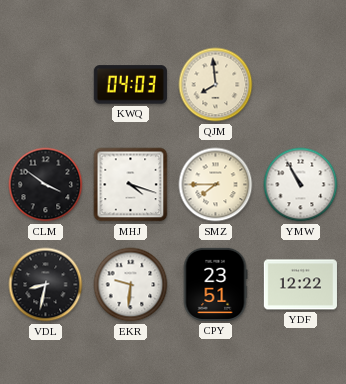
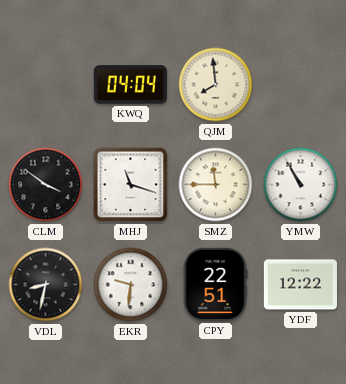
KWQ: 04:03 -> 04:04 (130, 85)
MHJ: 4:18 -> 11:18 (131, 185)
SMZ: 7:45 -> 11:45 (216, 185)
CPY: 23:51 -> 22:51 (215, 284)
